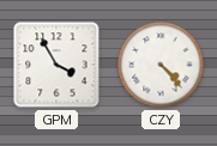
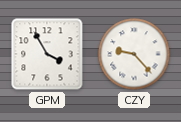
CZY: 4:23 -> 9:23 (134, 54)
